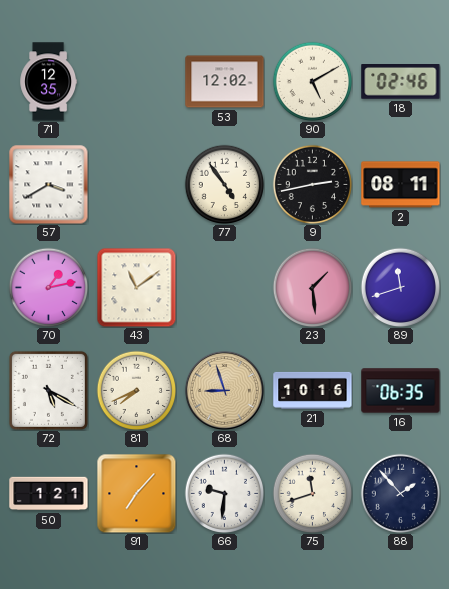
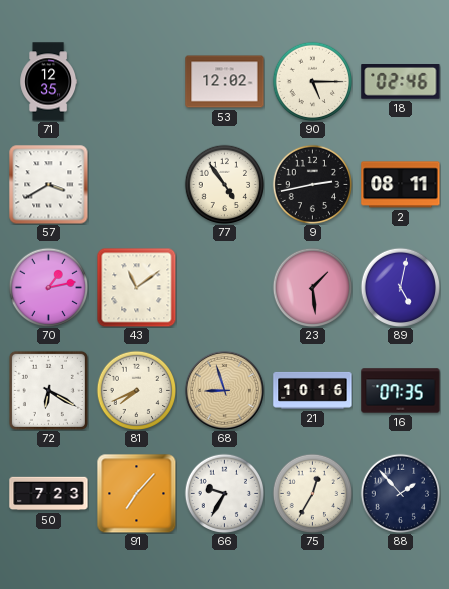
90: 5:10 -> 5:15 (312, 81)
89: 11:42 -> 5:02 (400, 287)
72: 5:20 -> 6:20 (48, 390)
16: 06:35 -> 07:35 (401, 391)
50: 1:21 -> 7:23 (49, 494)
66: 9:31 -> 9:35 (224, 493)
75: 11:42 -> 12:35 (312, 493)
